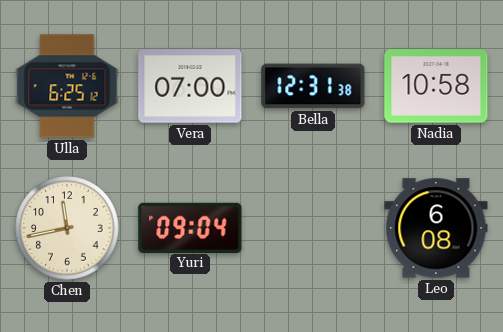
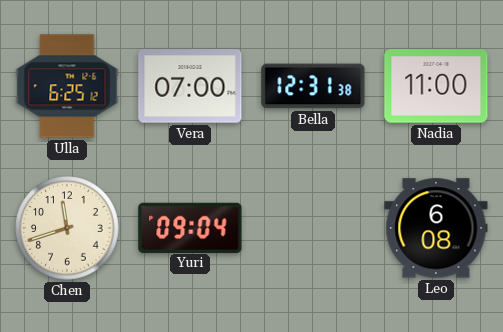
Nadia: 10:58 -> 11:00 (436, 86)
Chen: 11:43 -> 11:42 (67, 228)
